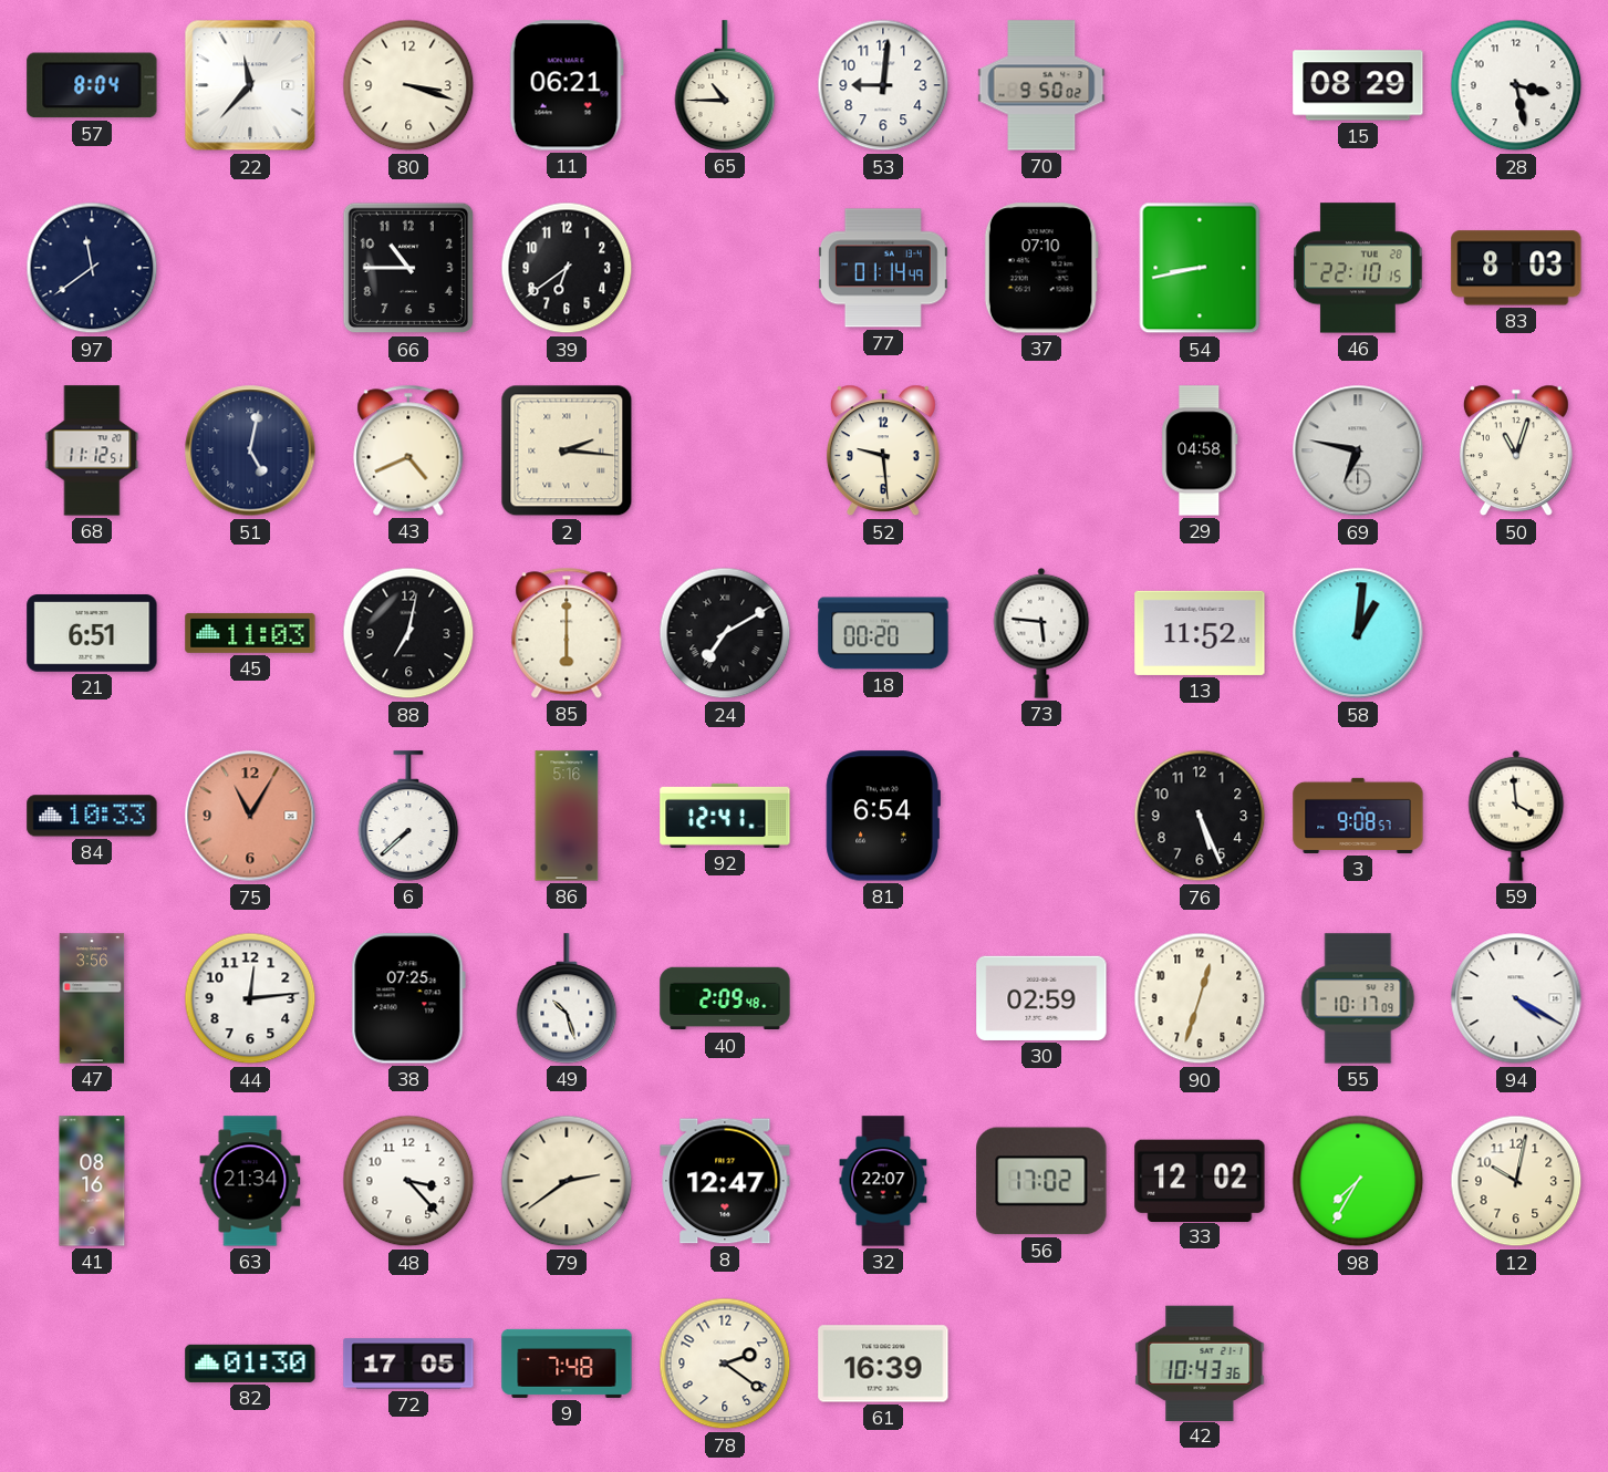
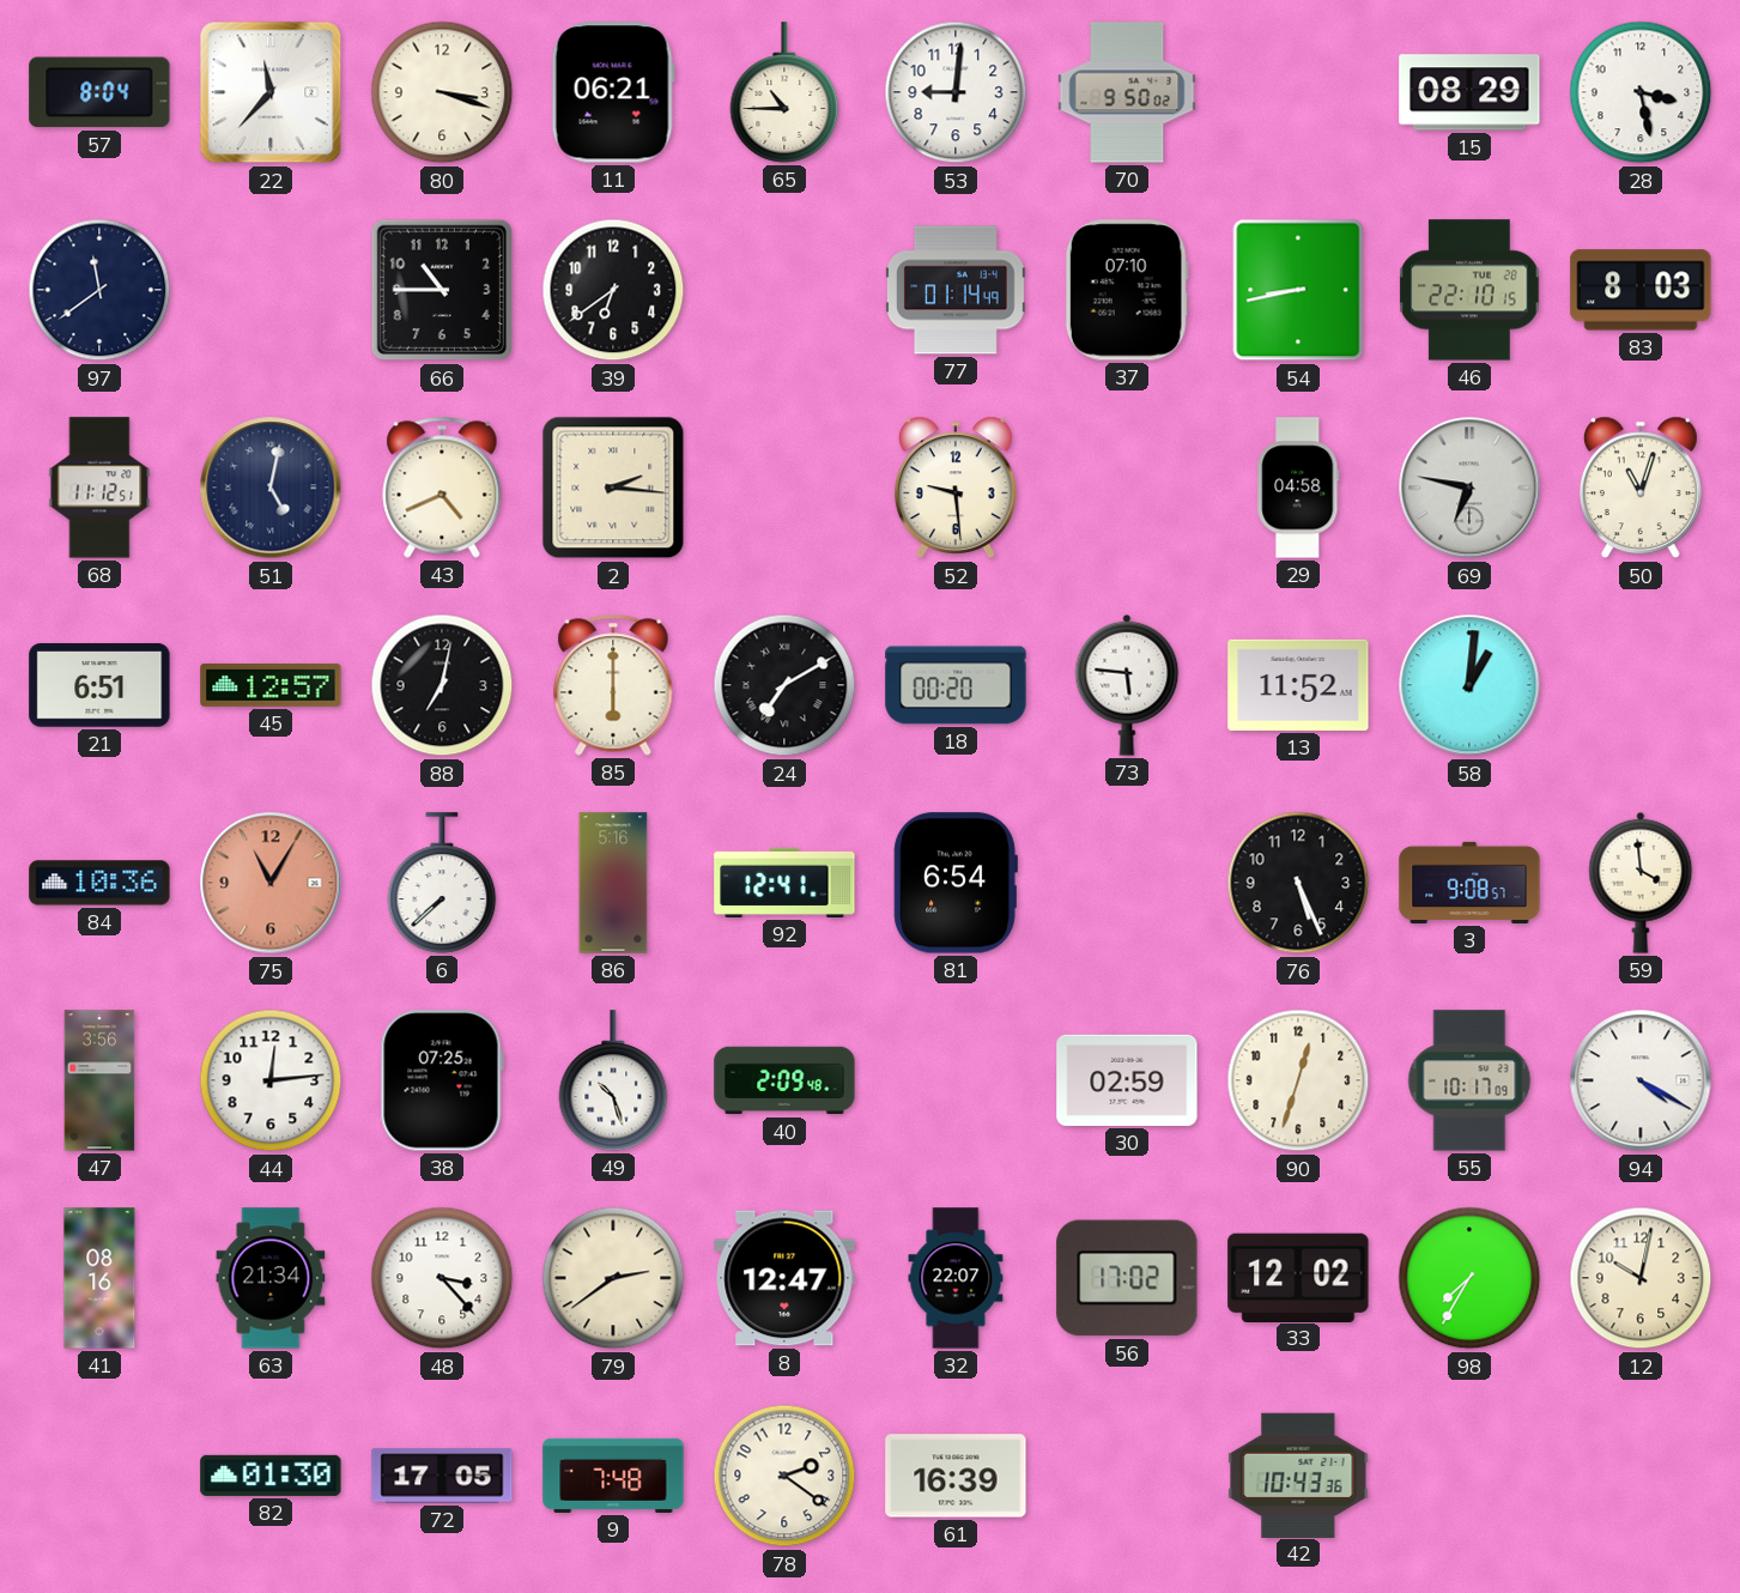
45: 11:03 -> 12:57 (271, 685)
84: 10:33 -> 10:36 (99, 883)
